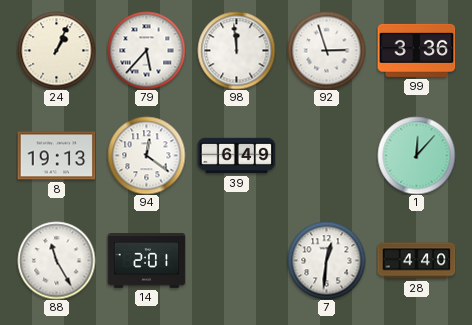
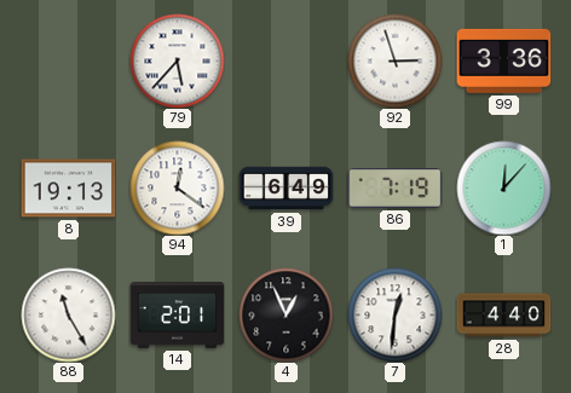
24: 1:04 -> none (56, 50)
98: 11:59 -> none (236, 50)
86: none -> 7:19 (394, 189)
4: none -> 12:56 (285, 314)
